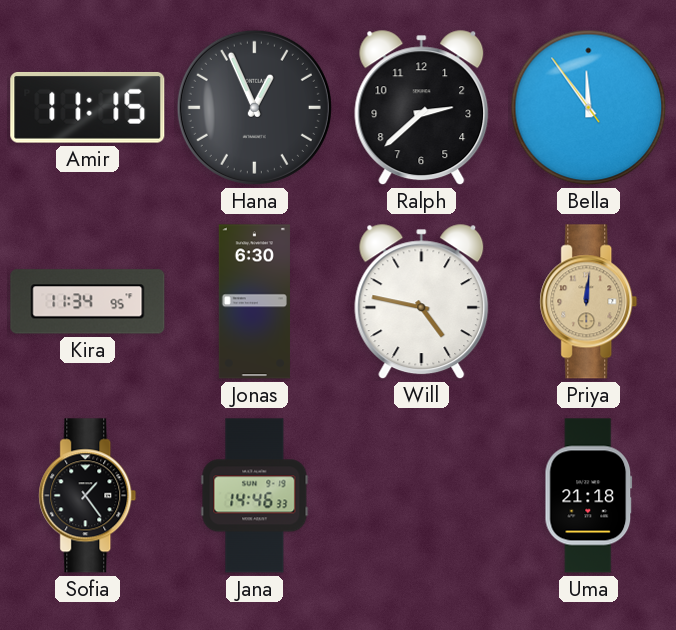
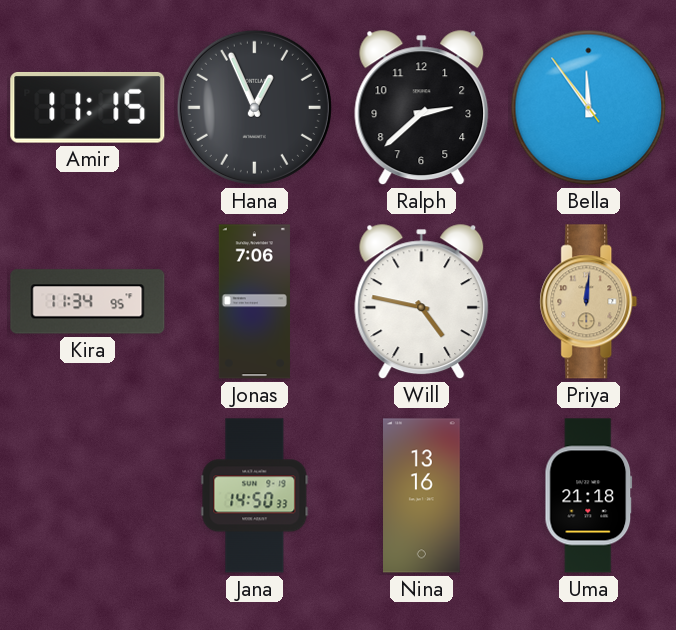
Jonas: 6:30 -> 7:06 (254, 302)
Sofia: 1:24 -> none (88, 496)
Jana: 14:46 -> 14:50 (255, 496)
Nina: none -> 13:16 (422, 496)
